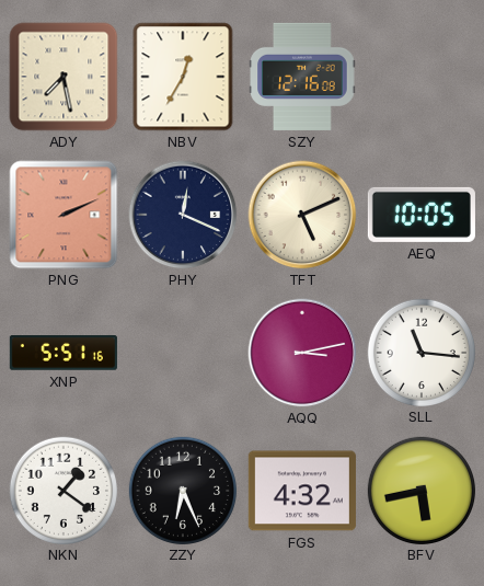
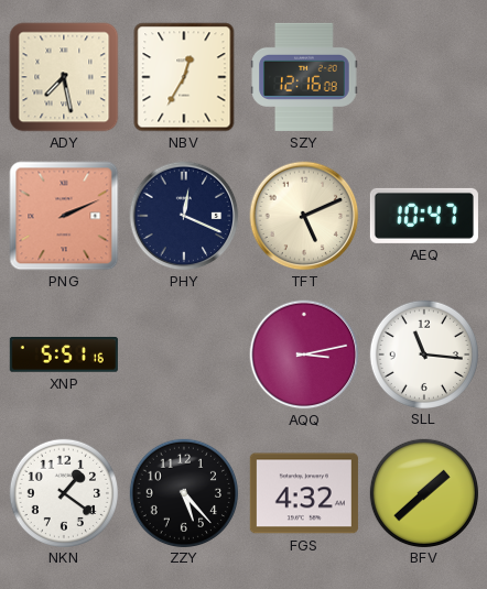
AEQ: 10:05 -> 10:47 (424, 216)
ZZY: 6:26 -> 5:23 (183, 492)
BFV: 5:43 -> 1:38 (423, 492)
